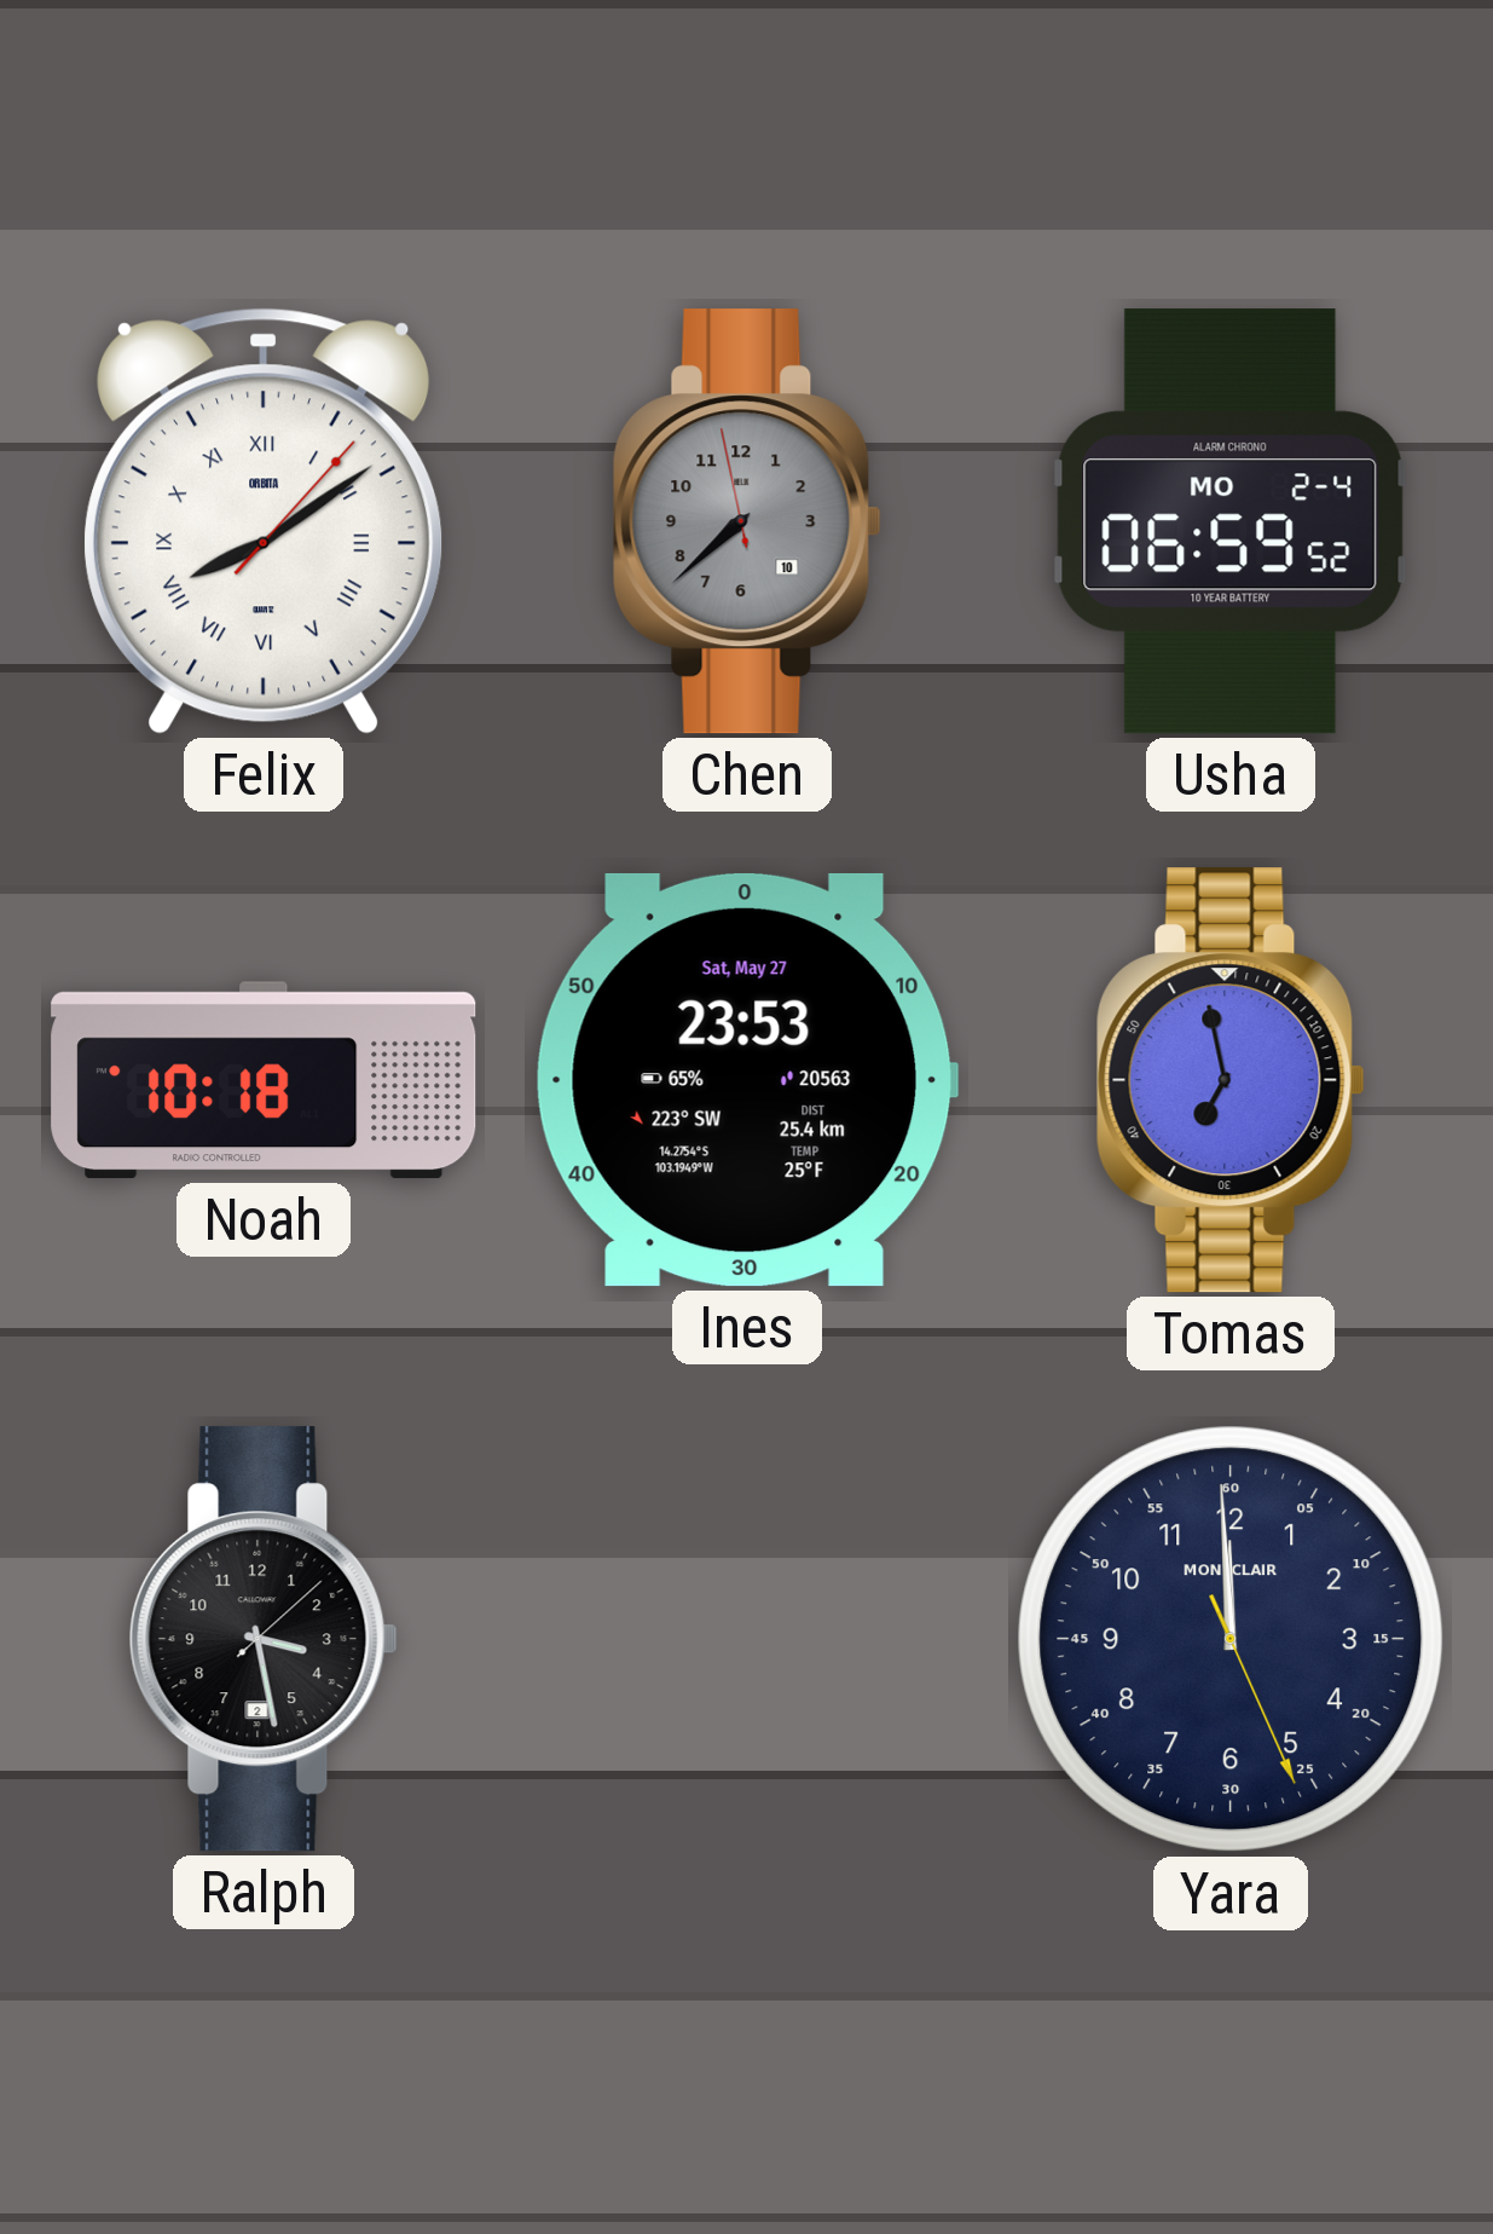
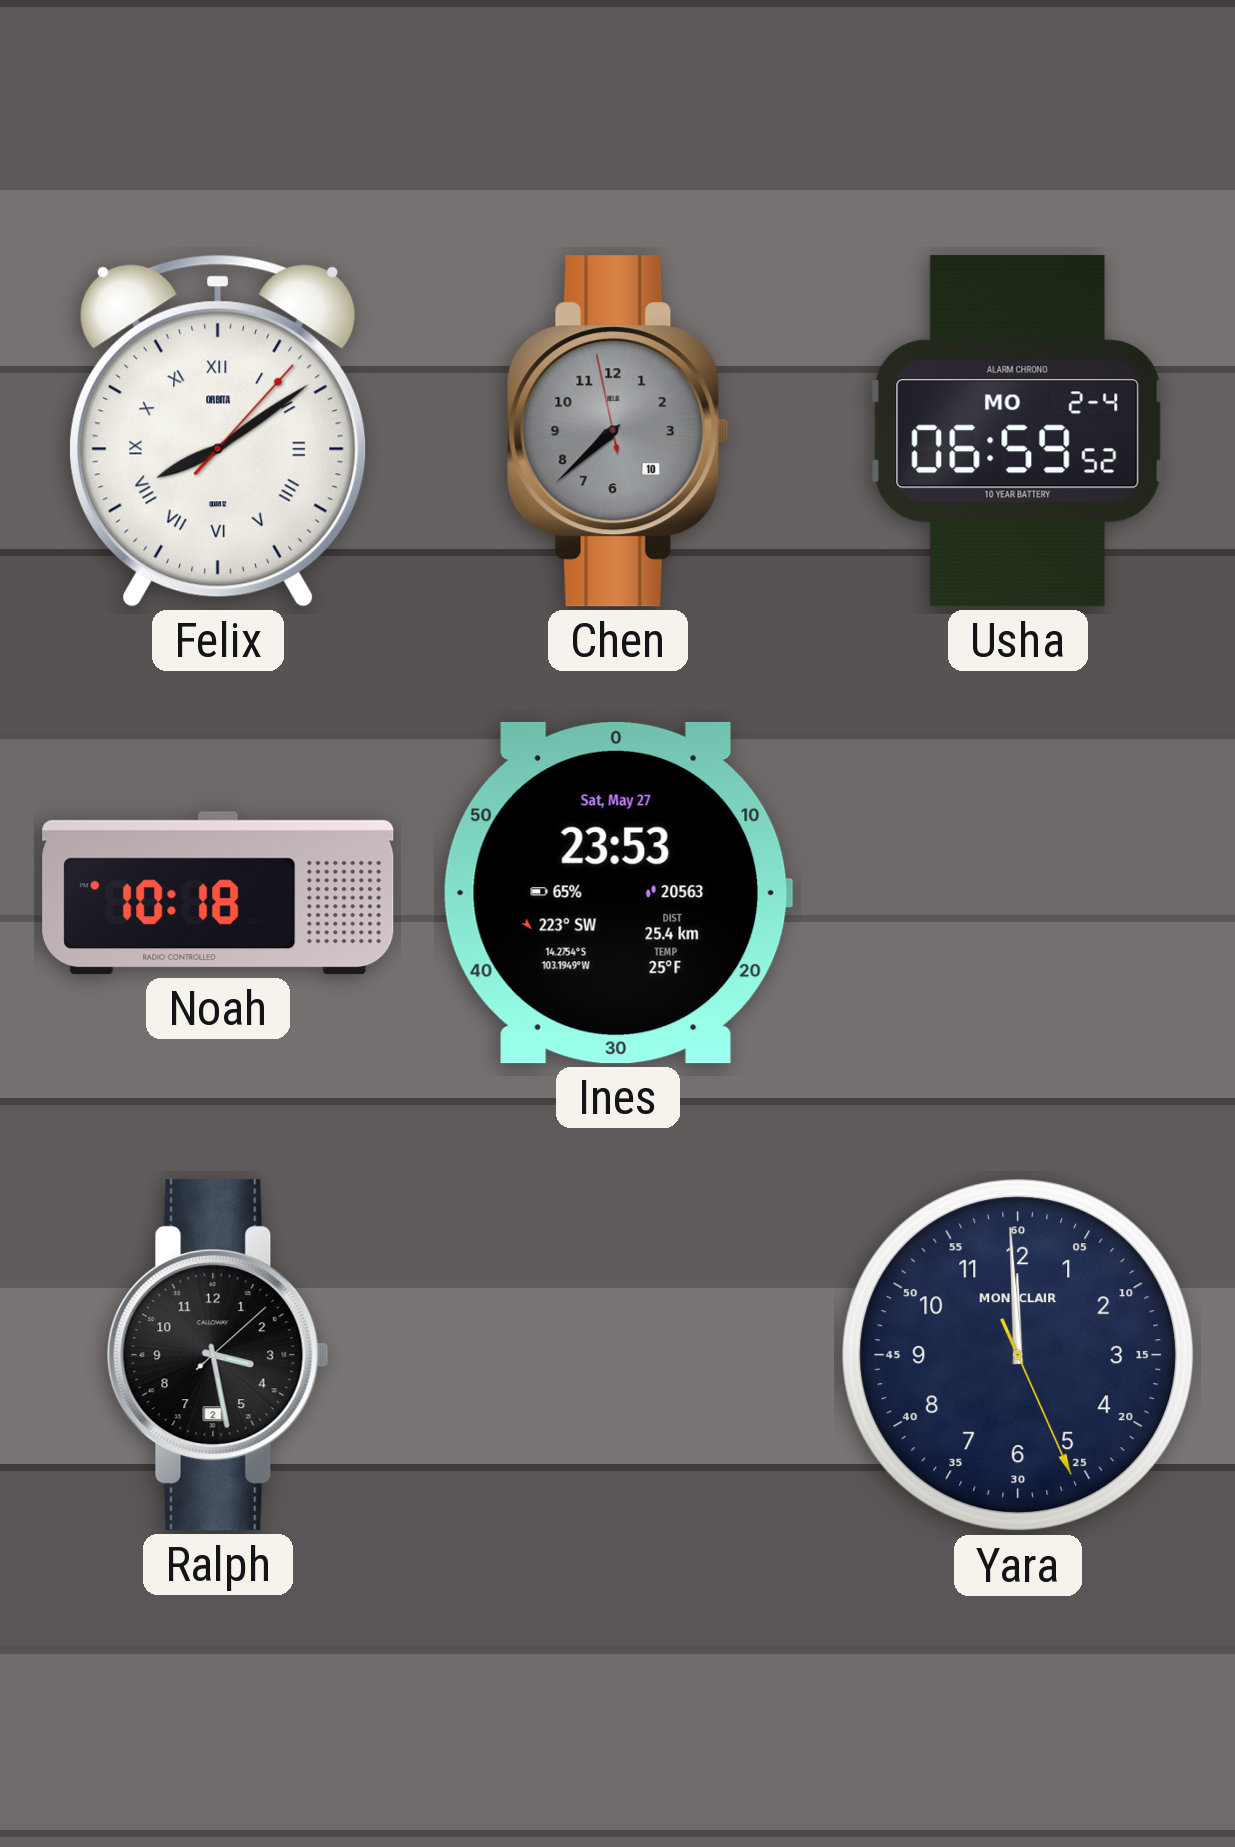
Tomas: 6:58 -> none (1231, 1080)
